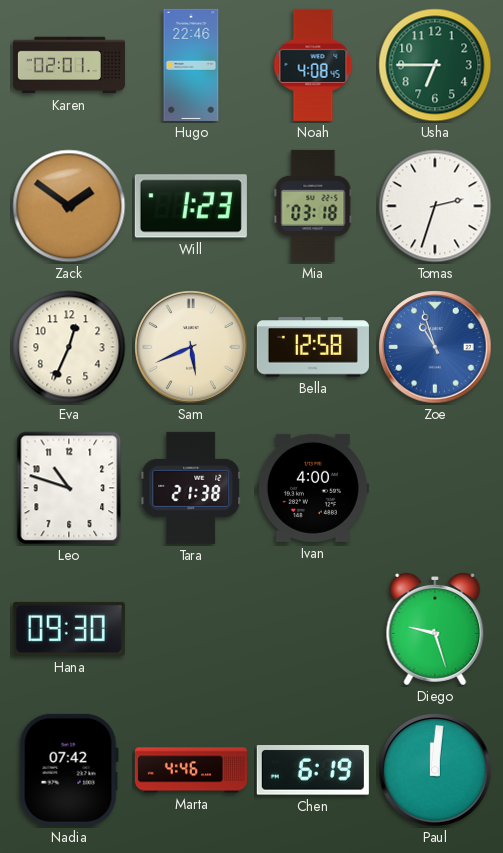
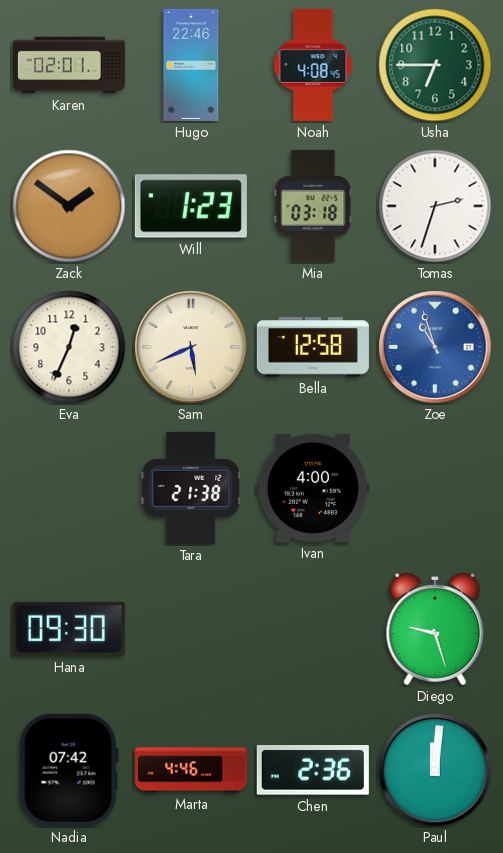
Leo: 10:48 -> none (69, 488)
Chen: 6:19 -> 2:36 (313, 770)
